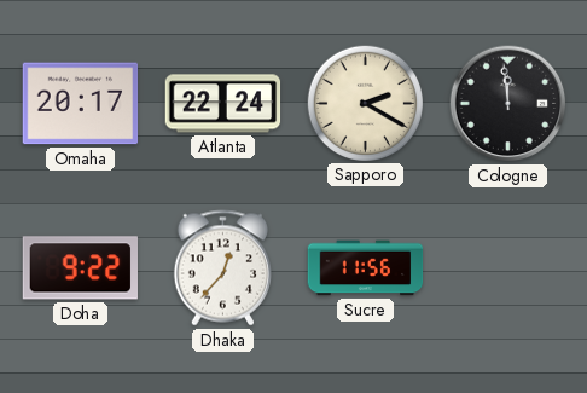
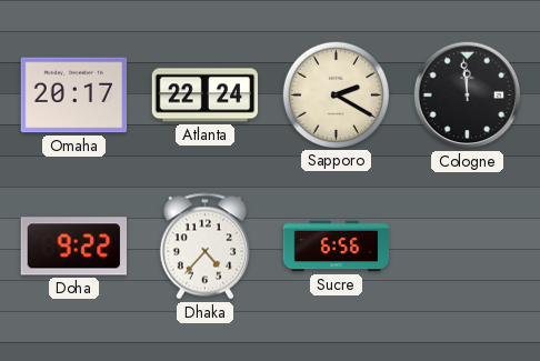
Dhaka: 12:37 -> 4:37 (204, 247)
Sucre: 11:56 -> 6:56 (337, 247)
